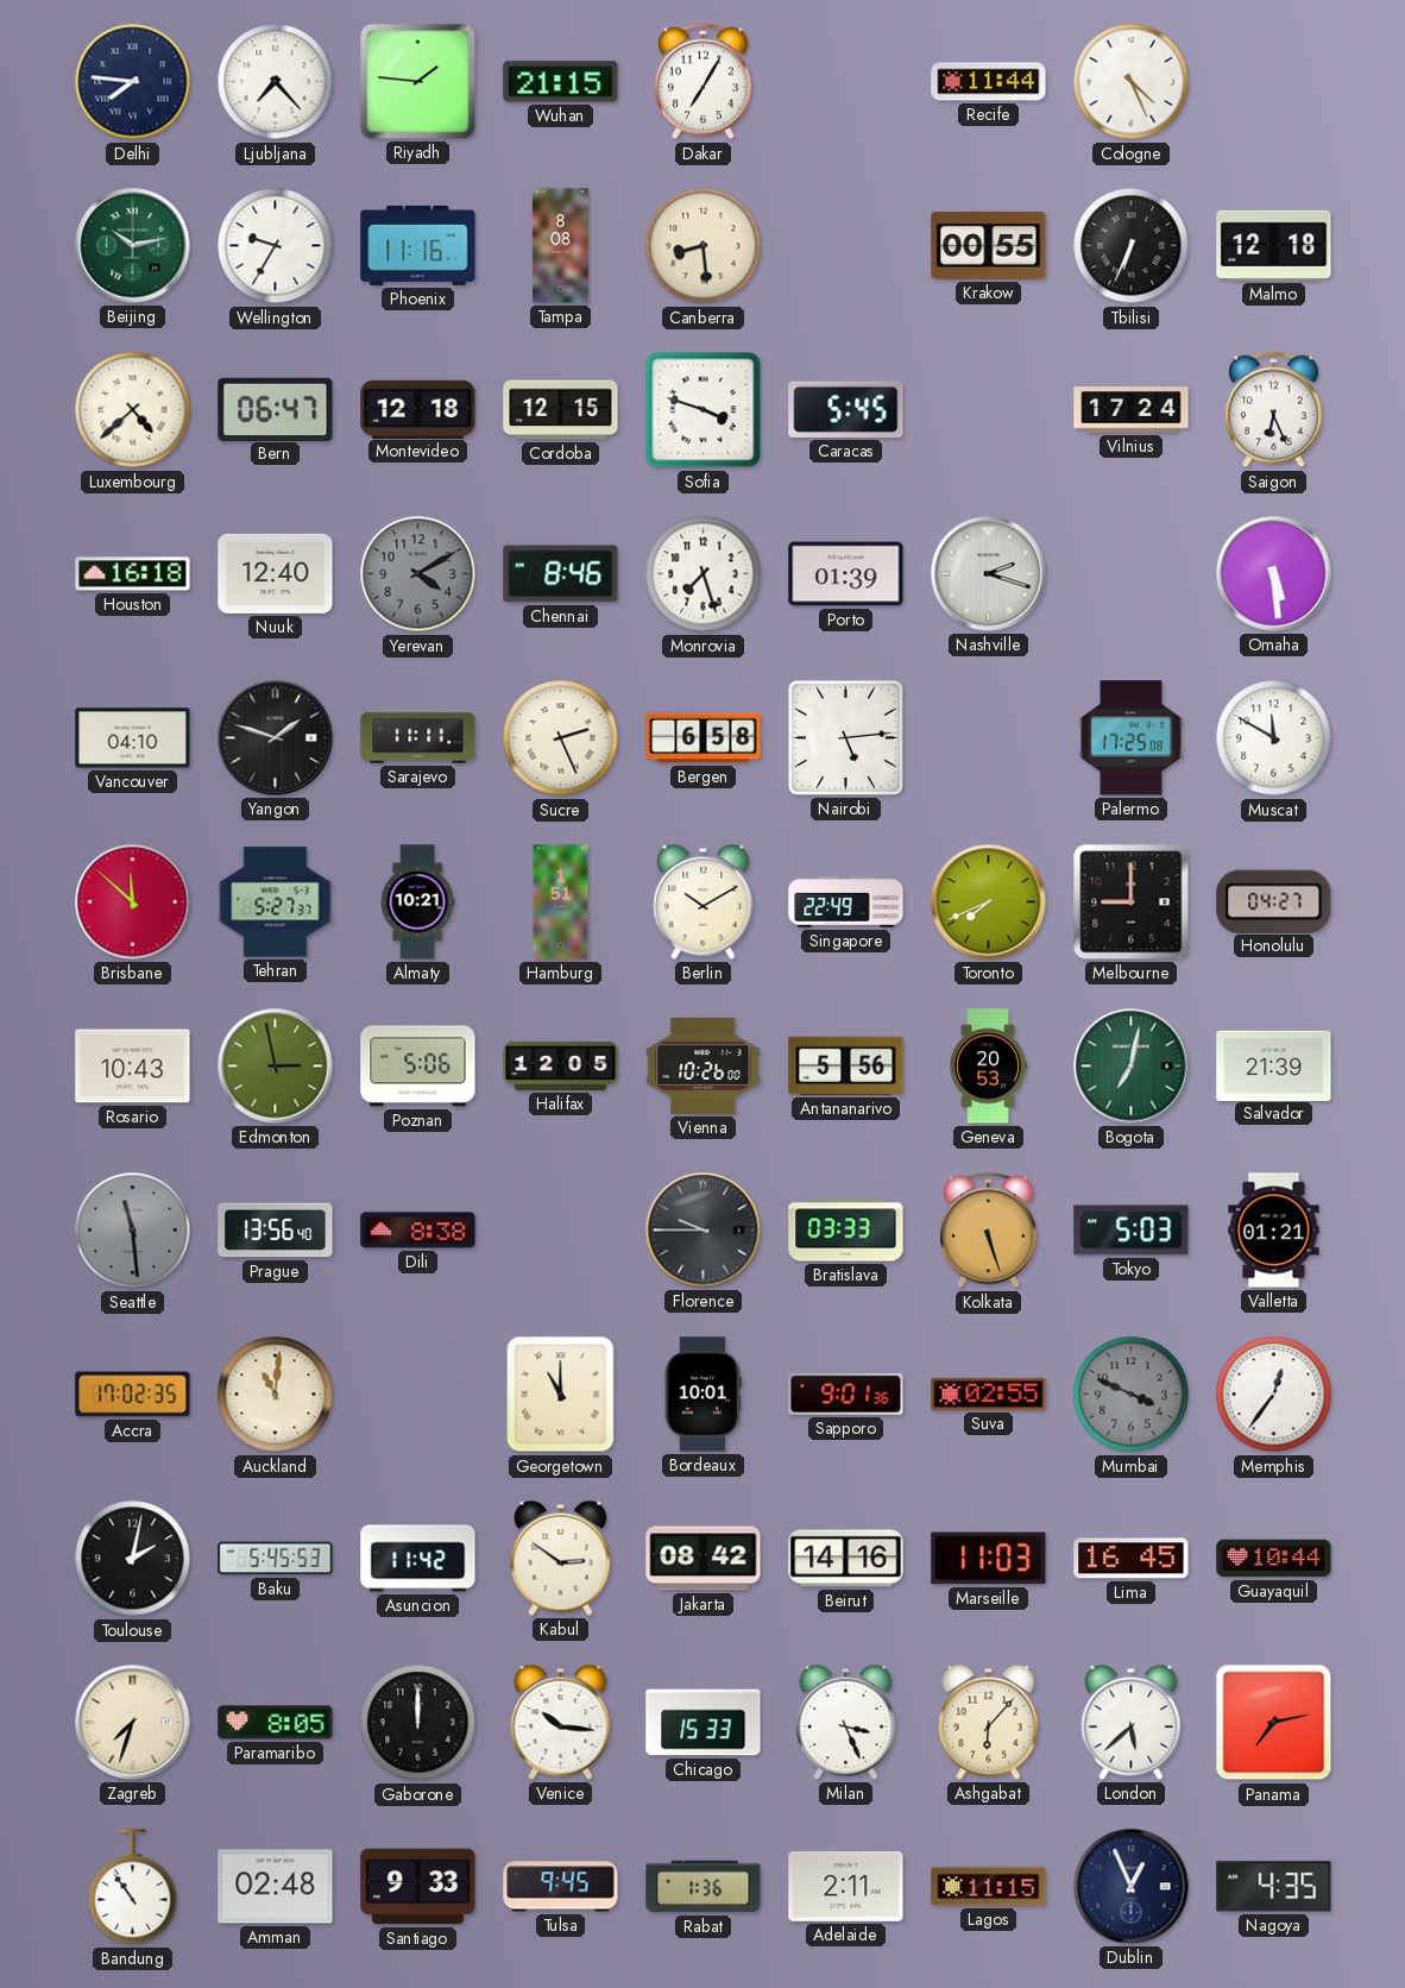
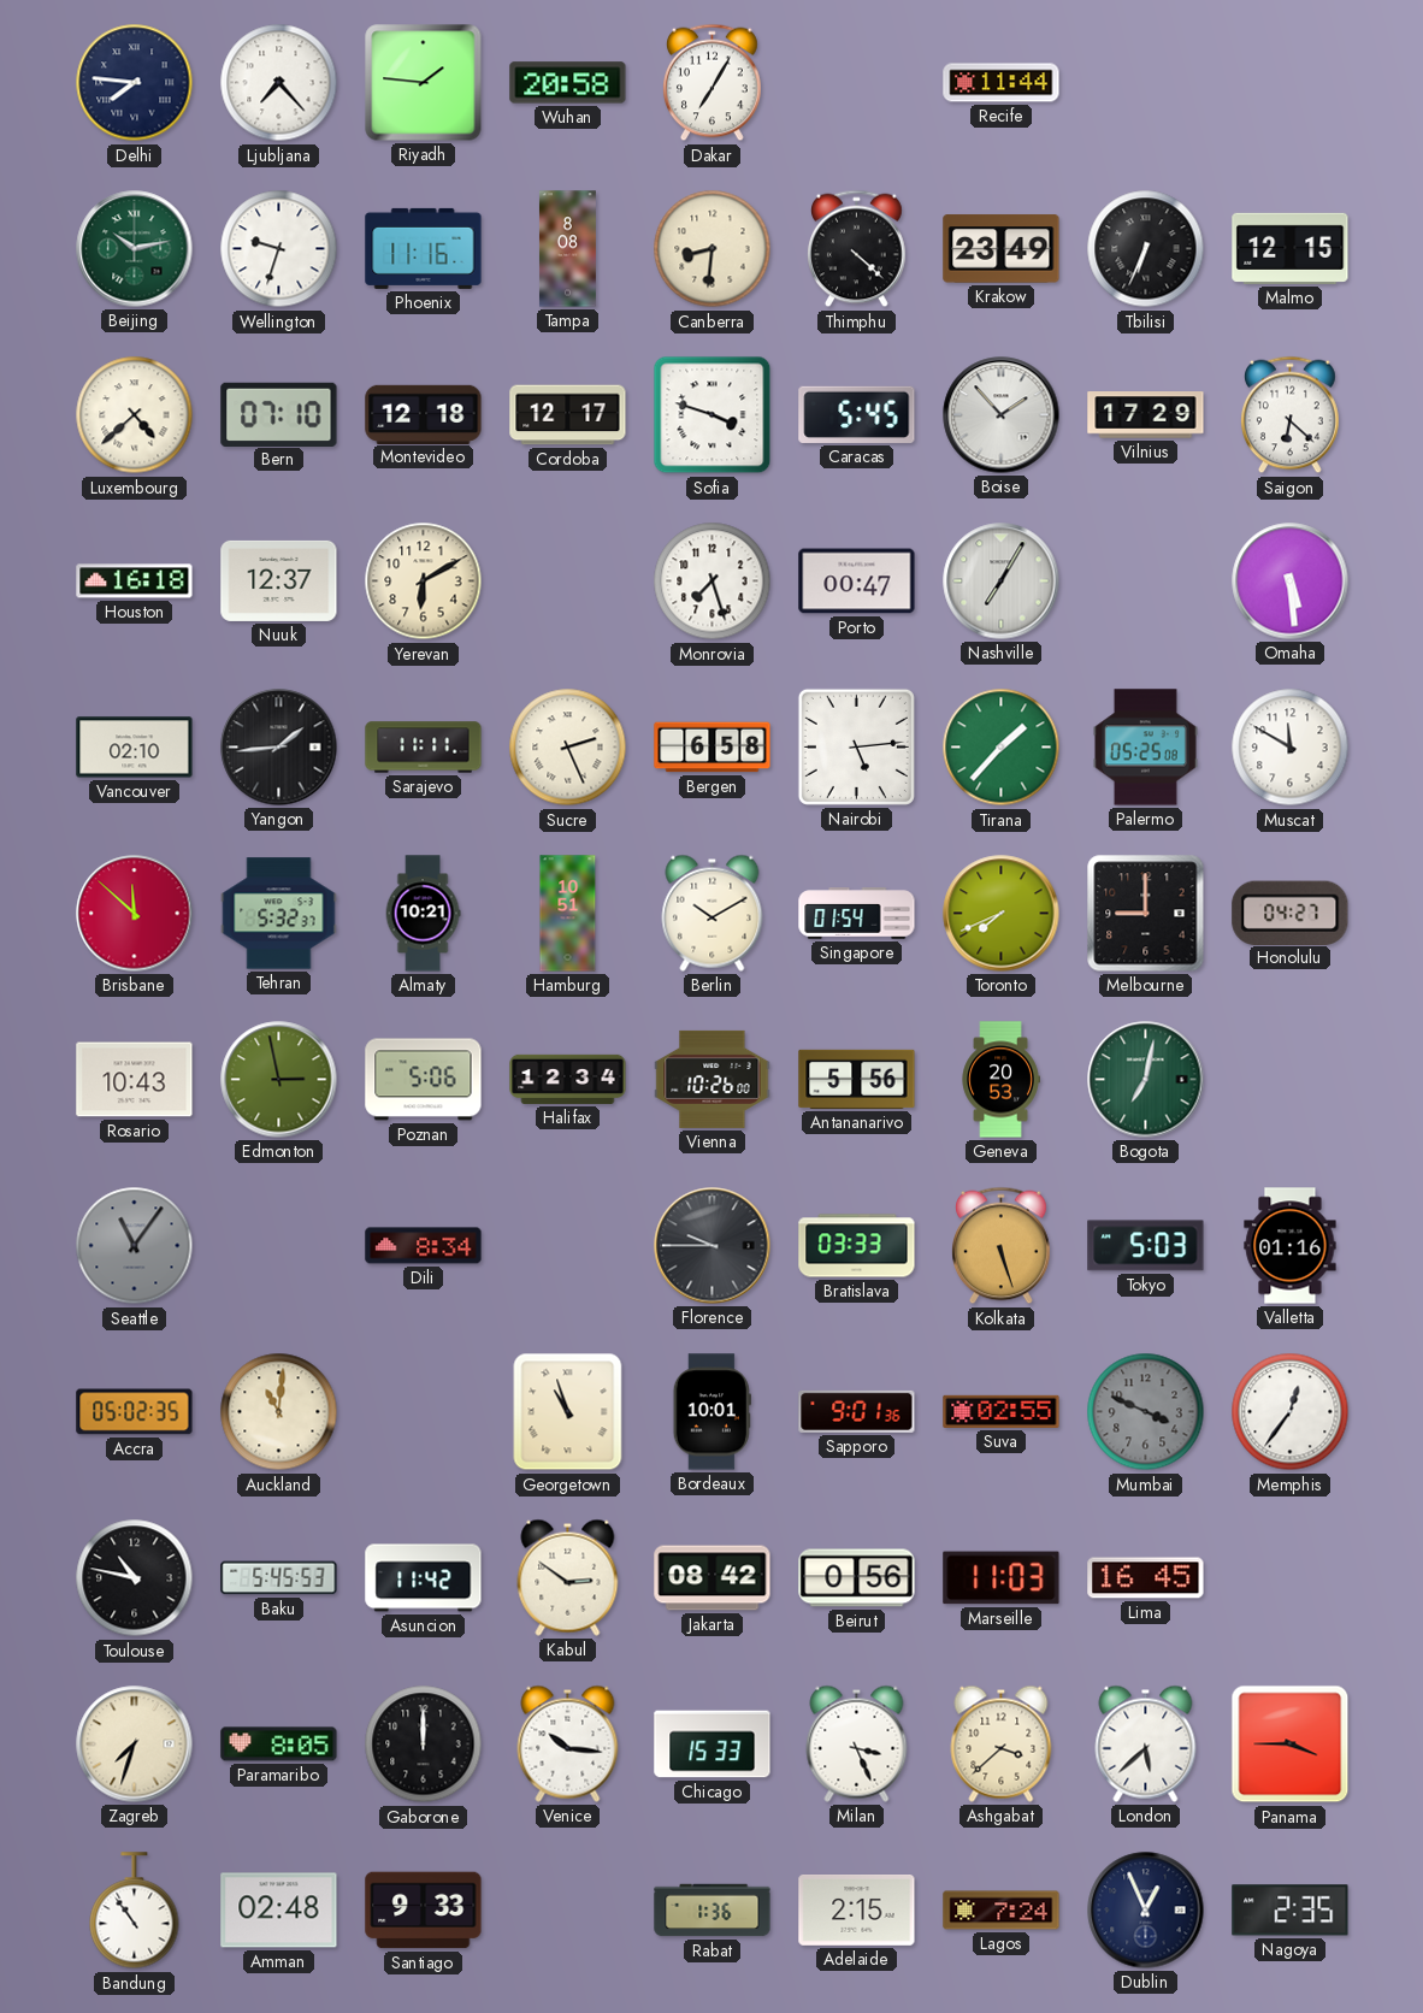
Wuhan: 21:15 -> 20:58 (568, 83)
Cologne: 4:26 -> none (1132, 82)
Wellington: 9:35 -> 9:33 (279, 249)
Canberra: 8:29 -> 8:31 (713, 249)
Thimphu: none -> 4:22 (857, 249)
Krakow: 00:55 -> 23:49 (1002, 249)
Malmo: 12:18 -> 12:15 (1291, 248)
Bern: 06:47 -> 07:10 (279, 414)
Cordoba: 12:15 -> 12:17 (568, 415)
Boise: none -> 1:53 (1002, 415)
Vilnius: 17:24 -> 17:29 (1146, 415)
Saigon: 6:26 -> 6:22 (1291, 415)
Nuuk: 12:40 -> 12:37 (279, 580)
Yerevan: 4:10 -> 6:10 (424, 582)
Yerevan dial: grey -> cream (424, 582)
Chennai: 8:46 -> none (561, 574)
Porto: 01:39 -> 00:47 (857, 582)
Nashville: 2:18 -> 7:05 (1002, 582)
Vancouver: 04:10 -> 02:10 (135, 748)
Yangon: 1:48 -> 1:44 (279, 748)
Tirana: none -> 1:37 (1002, 748)
Palermo: 17:25 -> 05:25 (1145, 748)
Tehran: 5:27 -> 5:32 (279, 914)
Hamburg: 1:51 -> 10:51 (568, 914)
Singapore: 22:49 -> 01:54 (857, 914)
Halifax: 12:05 -> 12:34 (568, 1079)
Salvador: 21:39 -> none (1274, 1065)
Seattle: 11:29 -> 11:06 (135, 1246)
Prague: 13:56 -> none (276, 1231)
Dili: 8:38 -> 8:34 (424, 1246)
Valletta: 01:21 -> 01:16 (1291, 1246)
Accra: 17:02 -> 05:02 (135, 1412)
Georgetown: 11:00 -> 10:57 (568, 1412)
Toulouse: 2:02 -> 10:47 (135, 1578)
Beirut: 14:16 -> 0:56 (857, 1578)
Guayaquil: 10:44 -> none (1274, 1559)
Ashgabat: 6:07 -> 3:38 (1002, 1743)
Panama: 7:13 -> 3:45 (1291, 1745)
Tulsa: 9:45 -> none (561, 1887)
Adelaide: 2:11 -> 2:15 (857, 1911)
Lagos: 11:15 -> 7:24 (1002, 1911)
Nagoya: 4:35 -> 2:35 (1291, 1911)
